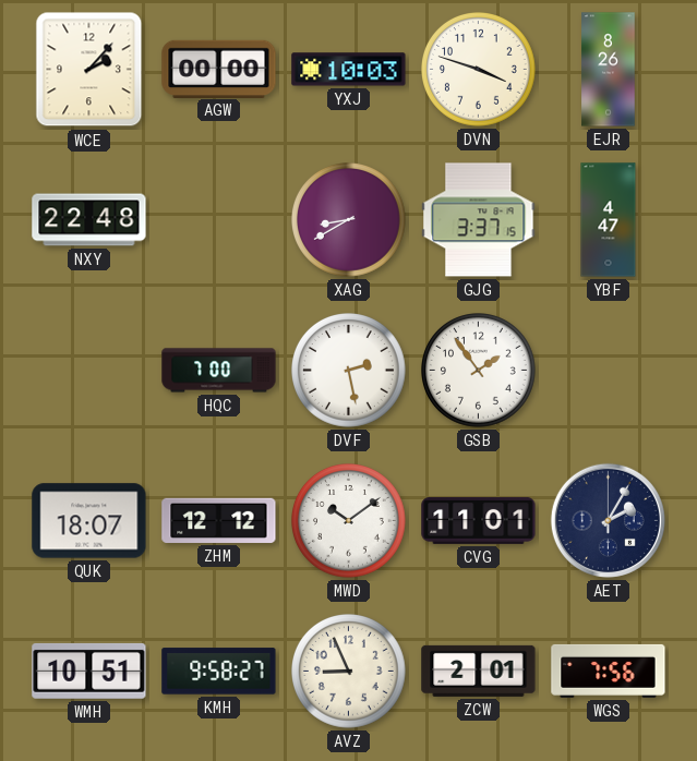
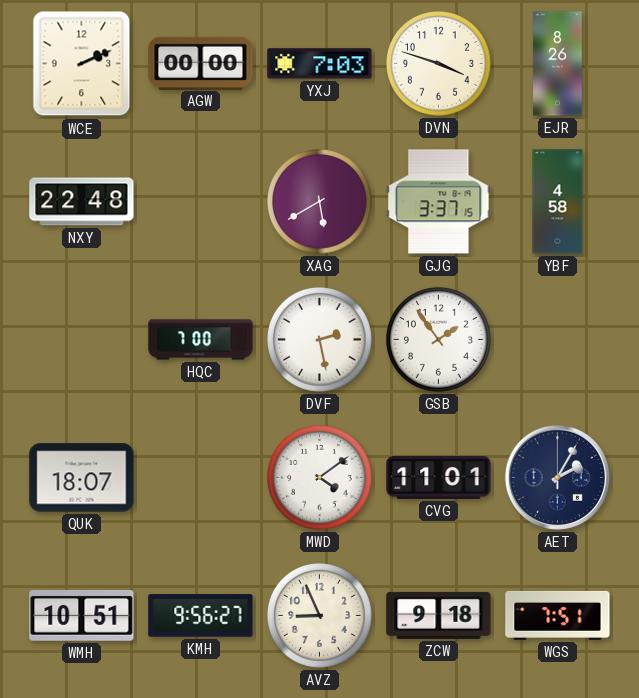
WCE: 2:07 -> 2:11 (82, 64)
YXJ: 10:03 -> 7:03 (320, 64)
XAG: 8:40 -> 5:40 (320, 202)
YBF: 4:47 -> 4:58 (558, 202)
ZHM: 12:12 -> none (219, 520)
MWD: 10:09 -> 4:09 (320, 478)
KMH: 9:58 -> 9:56 (201, 616)
ZCW: 2:01 -> 9:18 (439, 615)
WGS: 7:56 -> 7:51 (558, 615)
